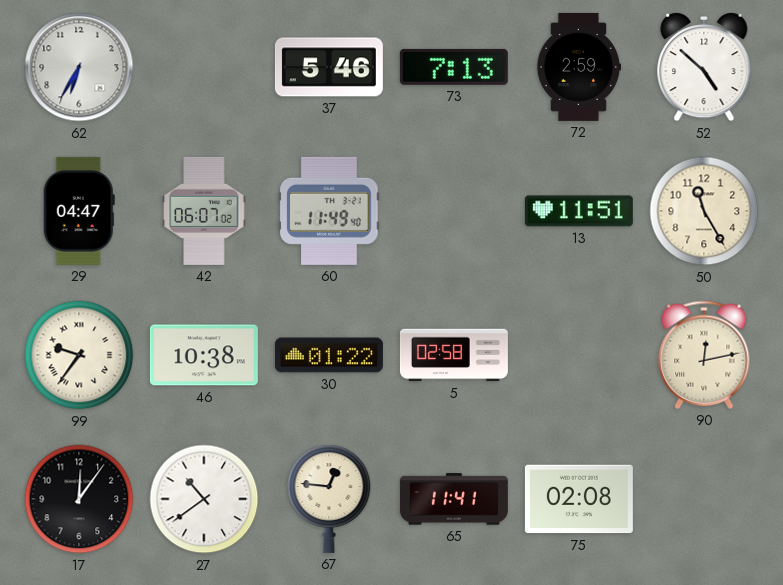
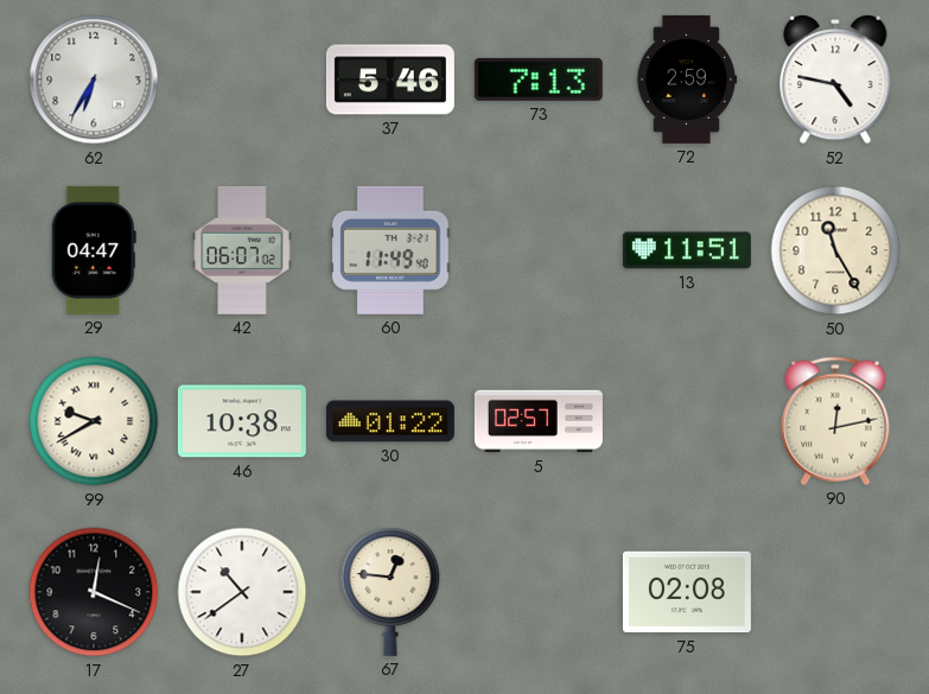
52: 4:52 -> 4:47 (835, 79)
99: 9:36 -> 9:40 (94, 421)
5: 02:58 -> 02:57 (539, 421)
17: 12:06 -> 12:19 (94, 592)
65: 11:41 -> none (454, 499)
